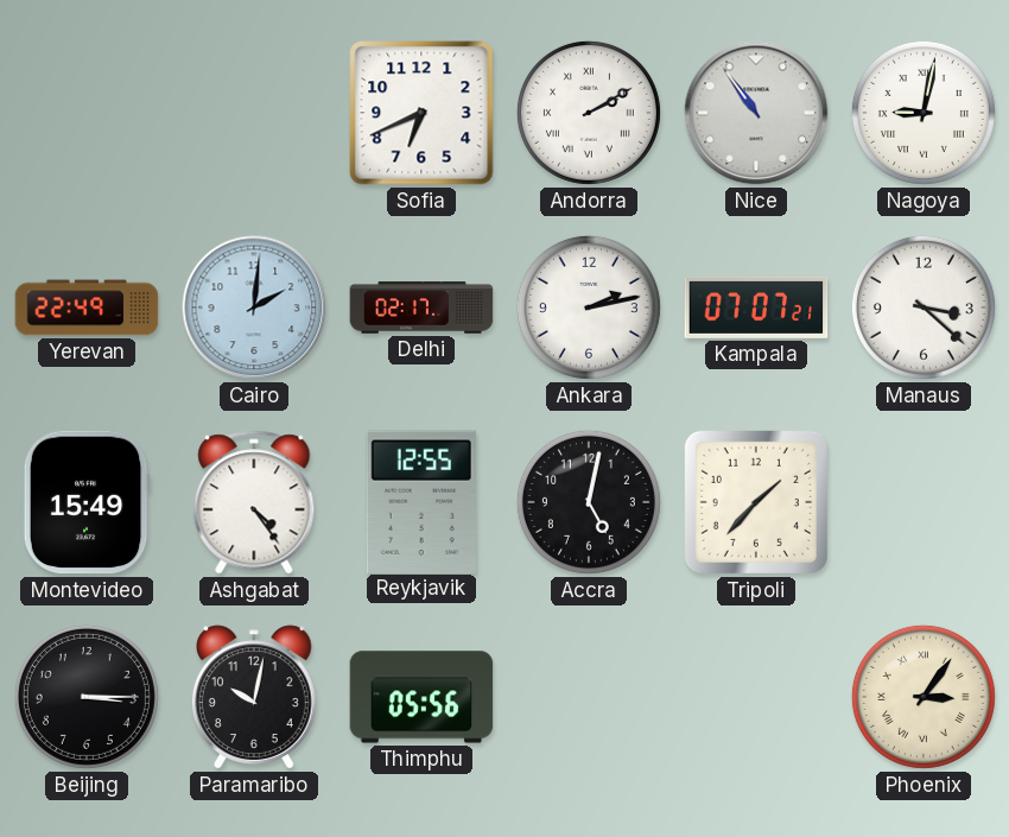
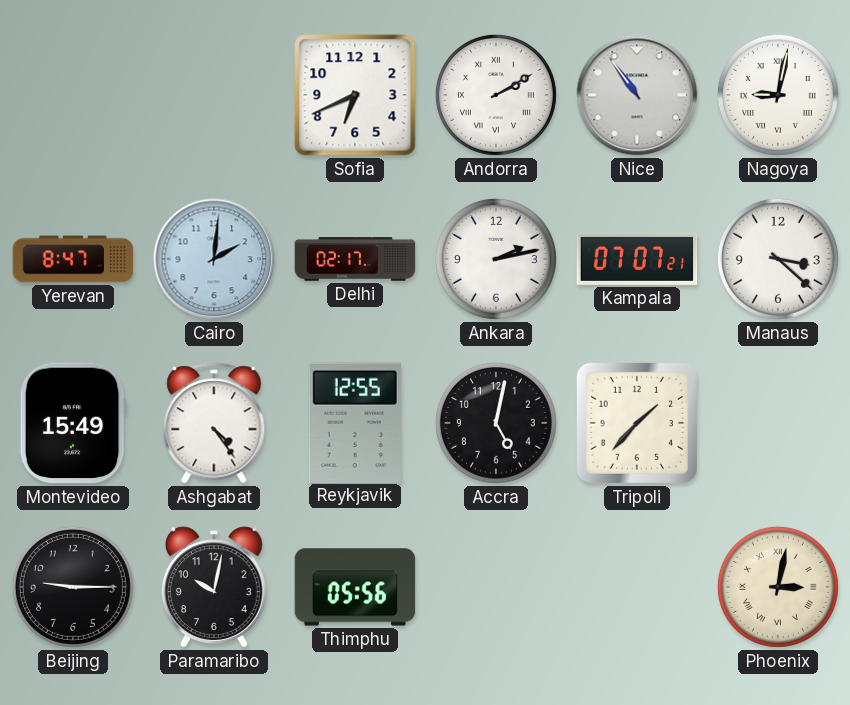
Yerevan: 22:49 -> 8:47 (73, 259)
Beijing: 3:15 -> 9:15 (73, 587)
Phoenix: 3:06 -> 3:02 (778, 587)
